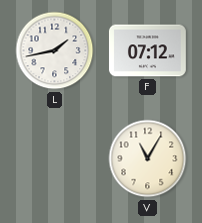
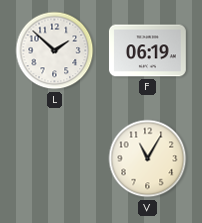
L: 1:43 -> 1:52 (55, 51)
F: 07:12 -> 06:19 (147, 51)
